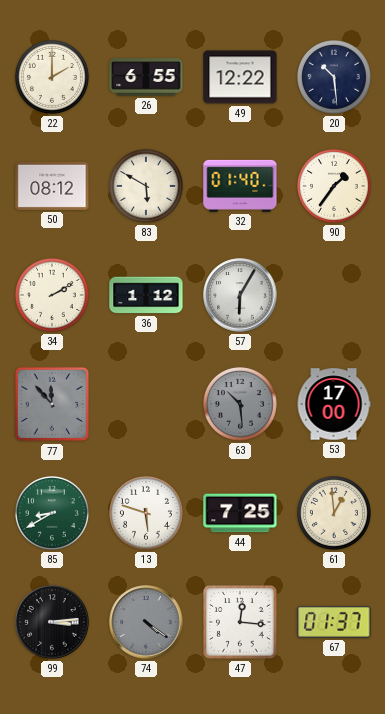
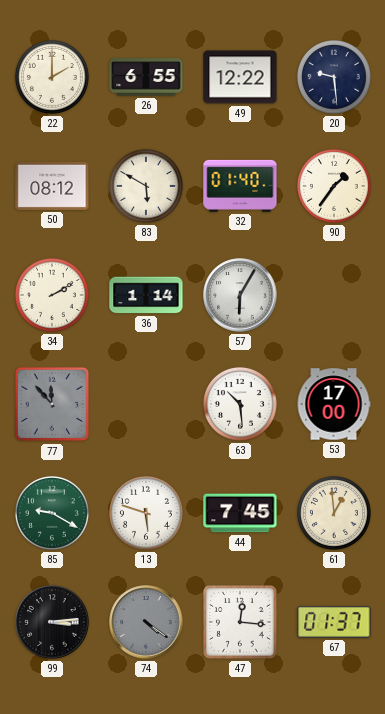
20: 10:29 -> 9:29 (334, 77)
36: 1:12 -> 1:14 (146, 295)
63 dial: grey -> white (240, 404)
85: 8:40 -> 9:20 (52, 513)
44: 7:25 -> 7:45 (240, 513)
